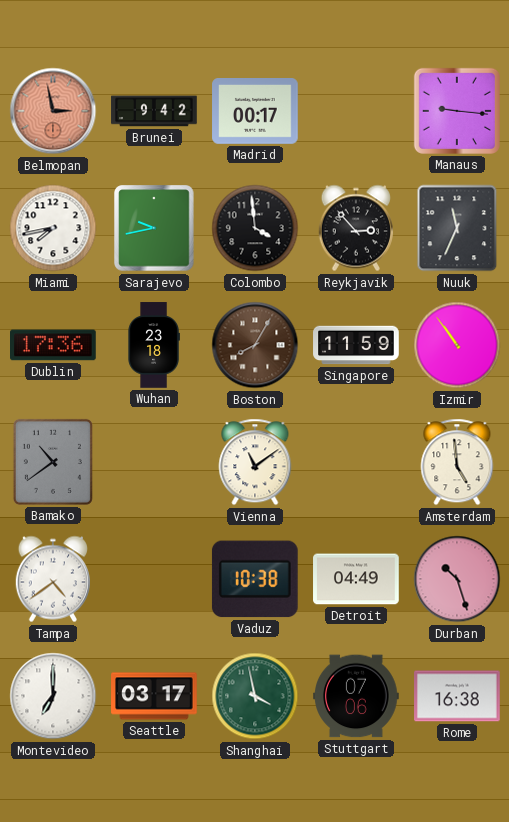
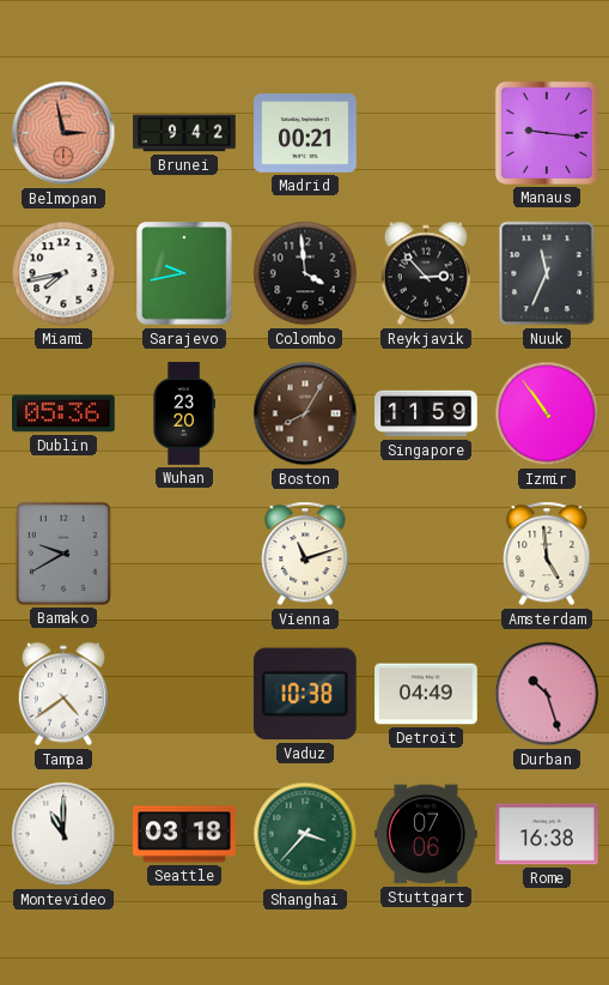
Madrid: 00:17 -> 00:21 (305, 134)
Dublin: 17:36 -> 05:36 (65, 413)
Wuhan: 23:18 -> 23:20 (184, 413)
Bamako: 10:39 -> 9:40 (63, 554)
Vienna: 11:09 -> 11:12 (305, 554)
Montevideo: 7:00 -> 11:00 (63, 834)
Seattle: 03:17 -> 03:18 (184, 834)
Shanghai: 3:58 -> 3:37 (305, 834)
